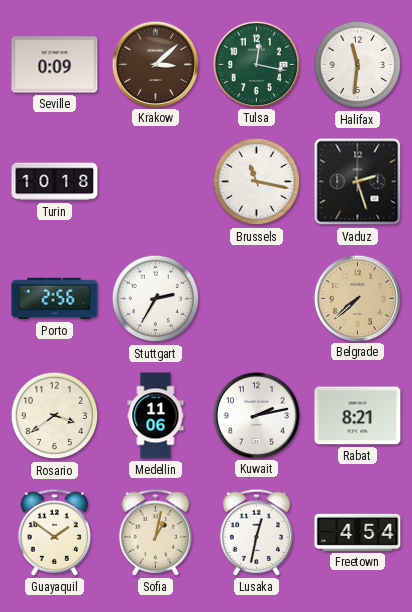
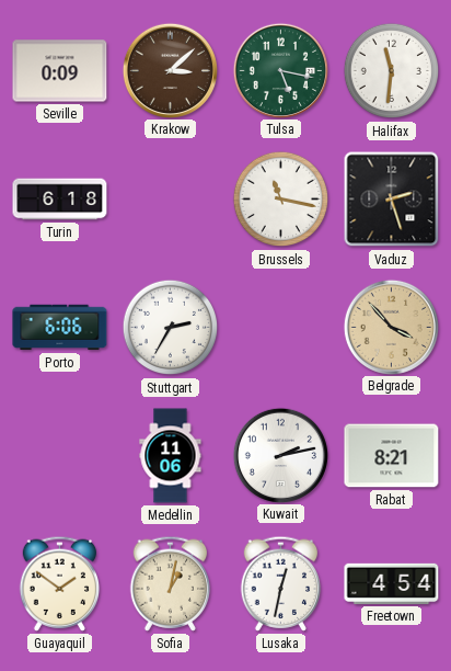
Tulsa: 12:17 -> 5:17 (280, 70)
Turin: 10:18 -> 6:18 (60, 200)
Porto: 2:56 -> 6:06 (60, 328)
Belgrade: 7:38 -> 3:53 (391, 327)
Rosario: 3:39 -> none (55, 416)
